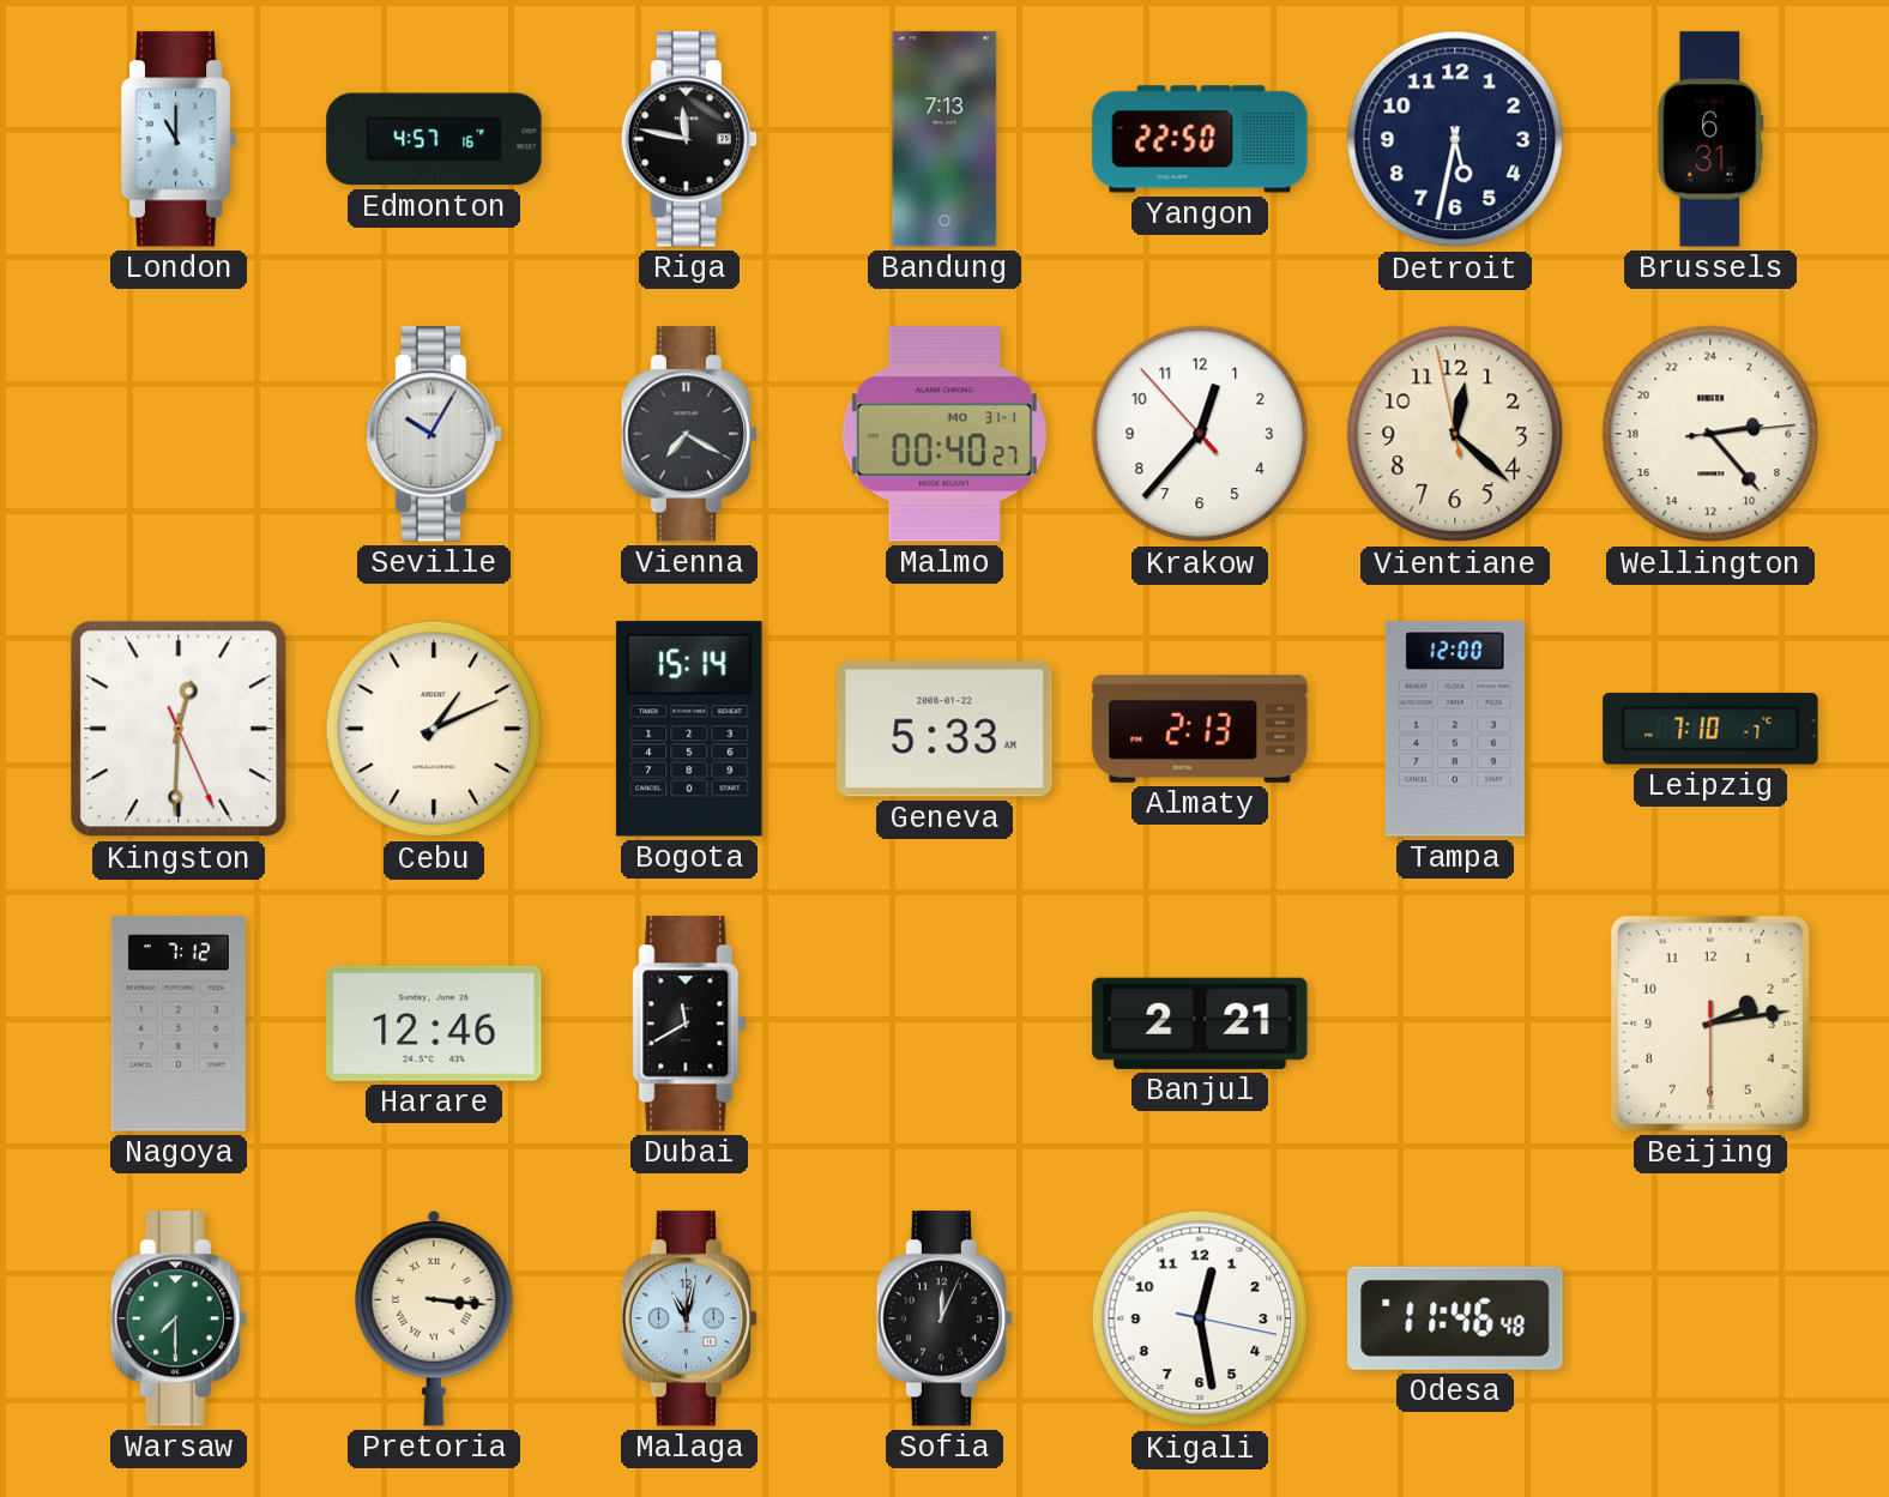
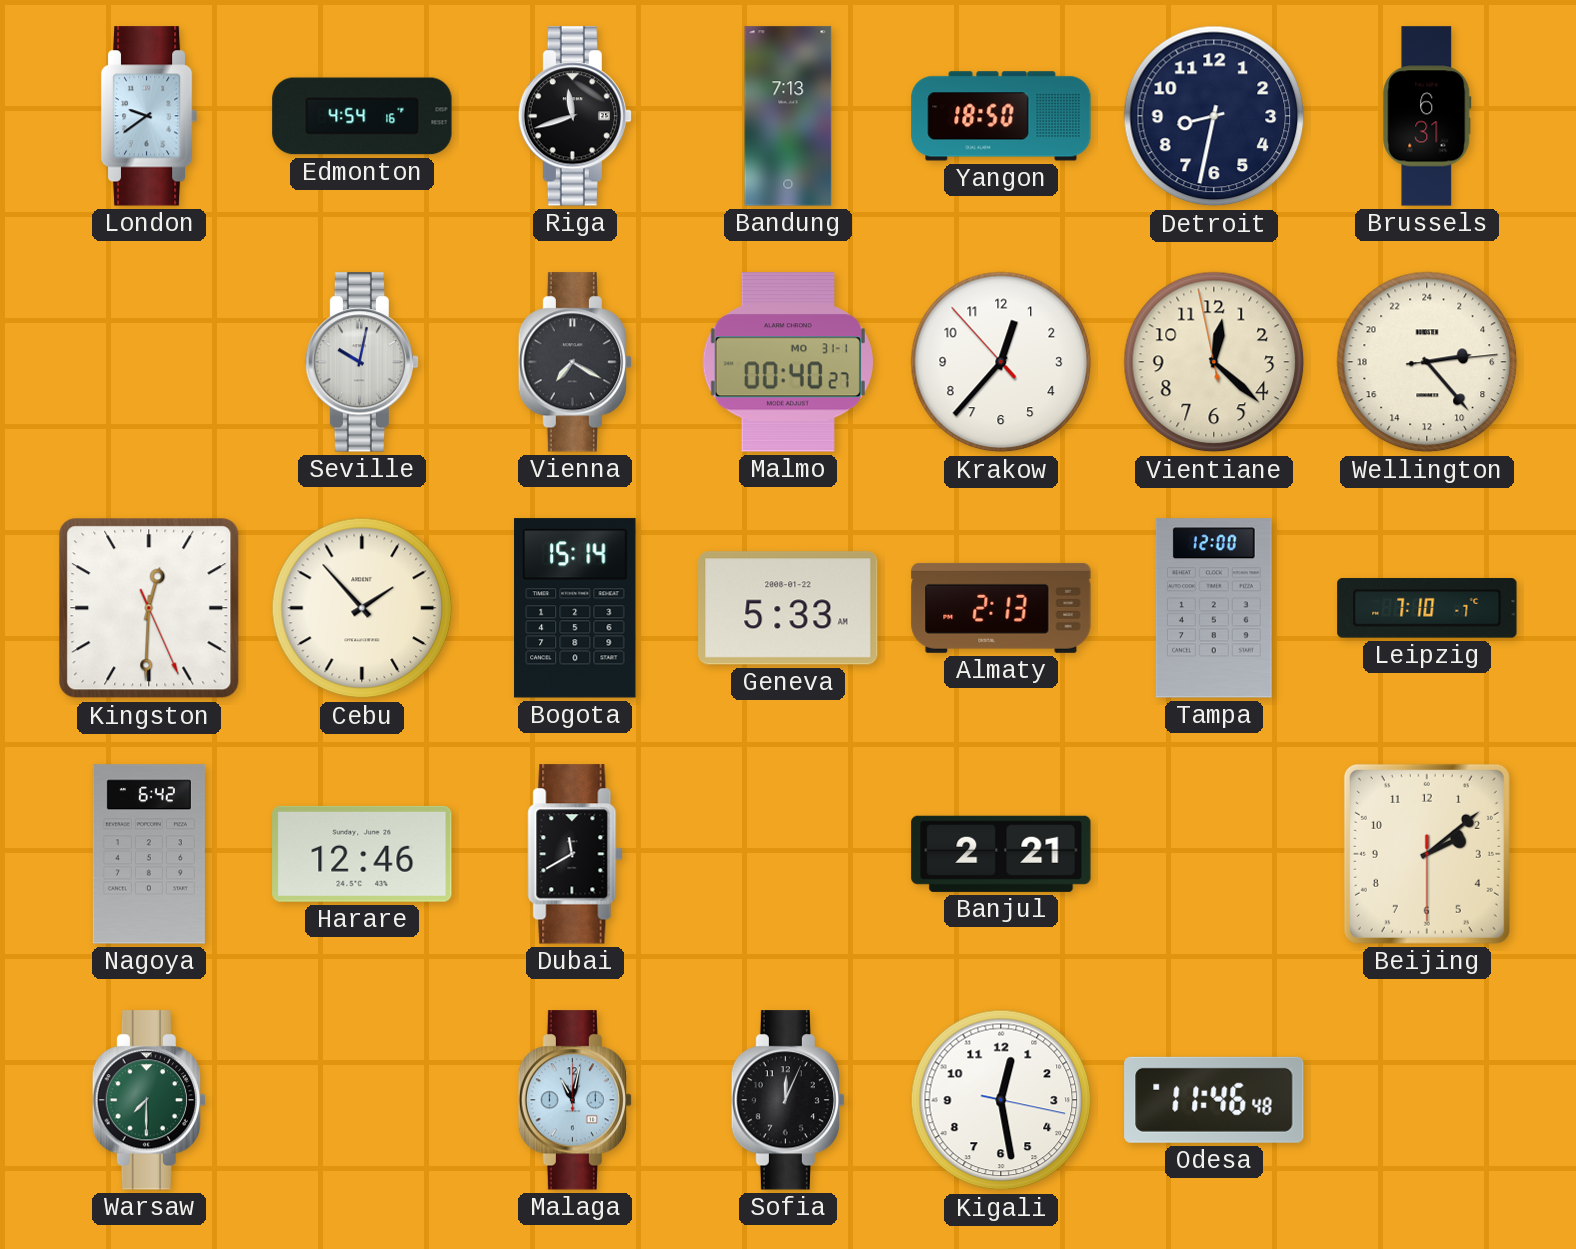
London: 11:00 -> 9:39 (149, 116)
Edmonton: 4:57 -> 4:54 (362, 116)
Riga: 11:47 -> 11:42 (574, 116)
Yangon: 22:50 -> 18:50 (1001, 116)
Detroit: 5:32 -> 8:32 (1214, 116)
Seville: 10:05 -> 10:02 (361, 362)
Cebu: 1:11 -> 1:53 (362, 608)
Nagoya: 7:12 -> 6:42 (149, 854)
Beijing: 2:13 -> 2:08 (1427, 854)
Pretoria: 3:16 -> none (435, 1320)
